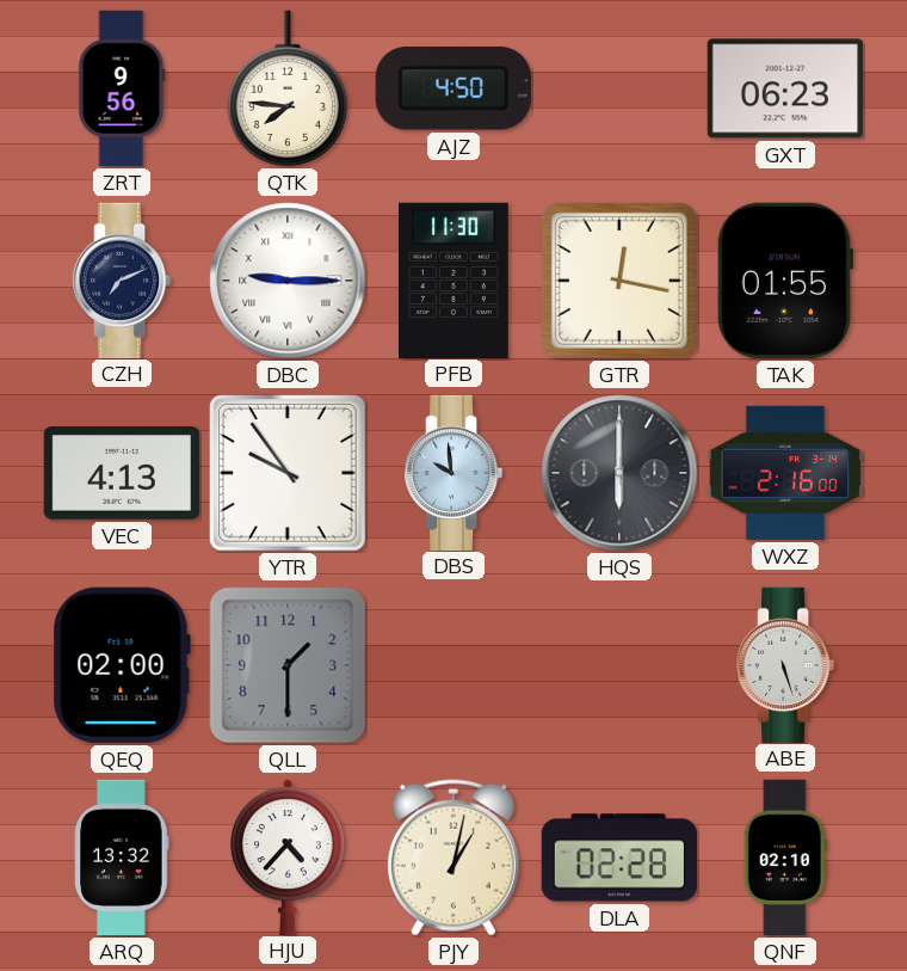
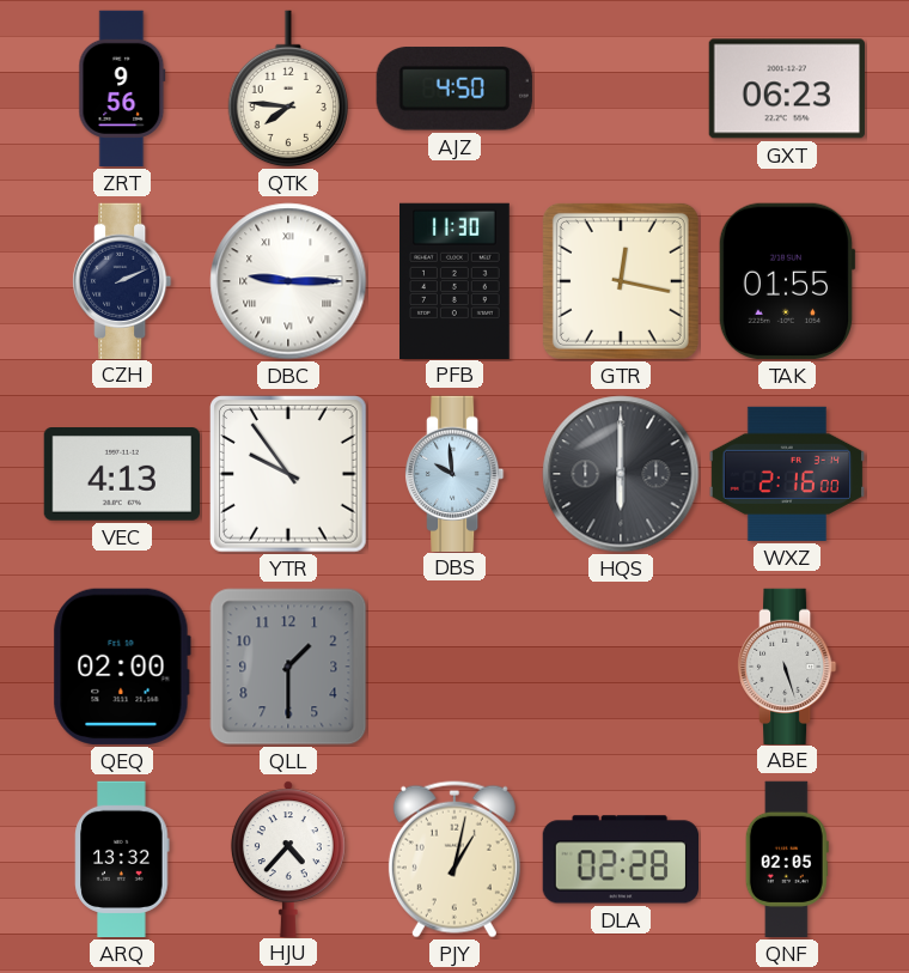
CZH: 7:11 -> 2:11 (123, 280)
QNF: 02:10 -> 02:05 (787, 859)
